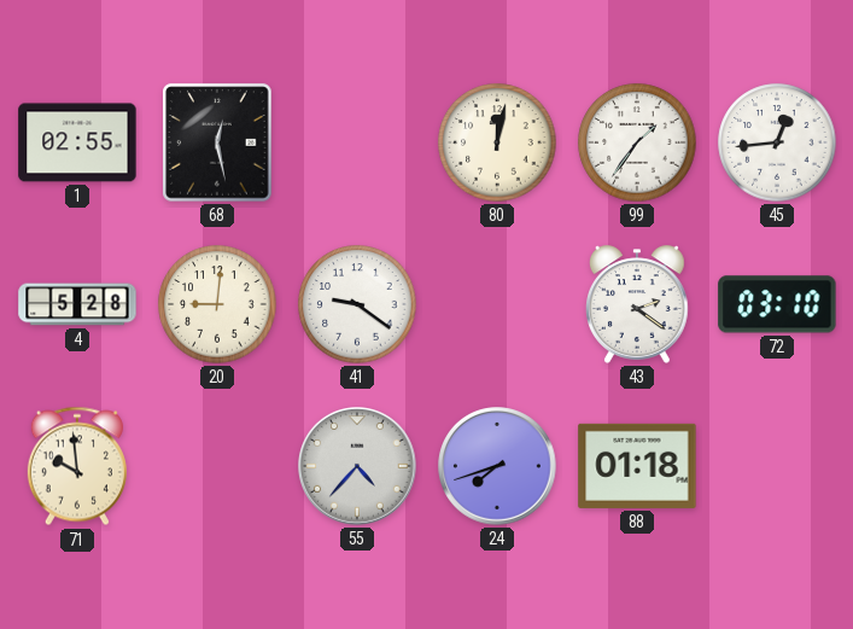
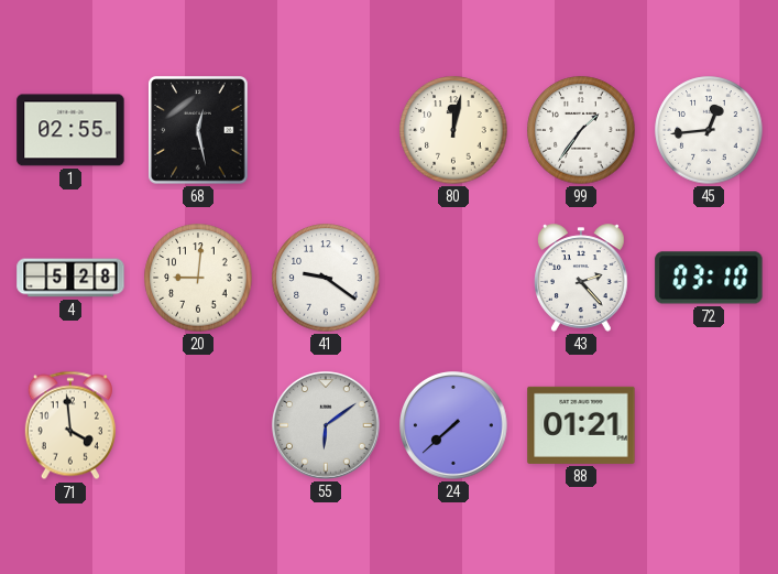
43: 2:21 -> 2:23 (582, 278)
71: 9:59 -> 3:59 (70, 425)
55: 4:37 -> 6:09 (326, 425)
24: 7:42 -> 7:38 (453, 425)
88: 01:18 -> 01:21 (581, 425)
